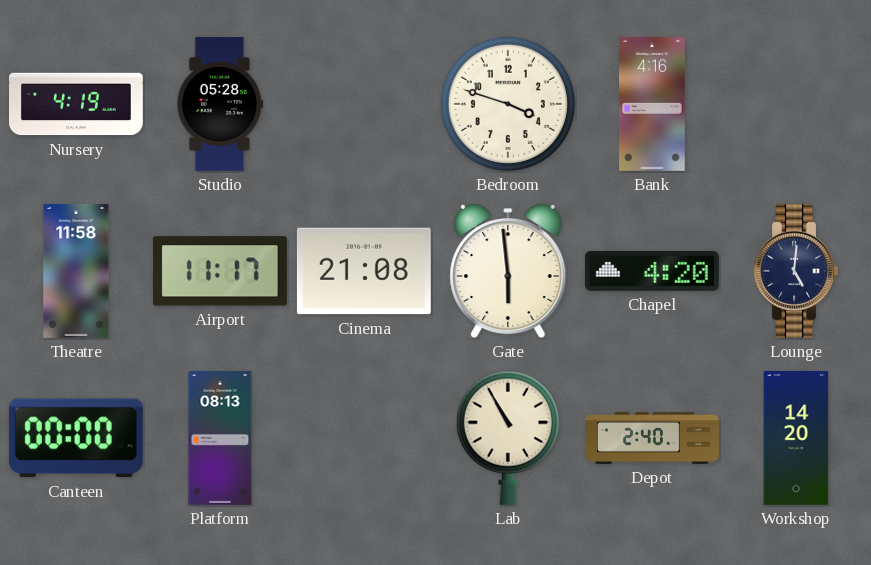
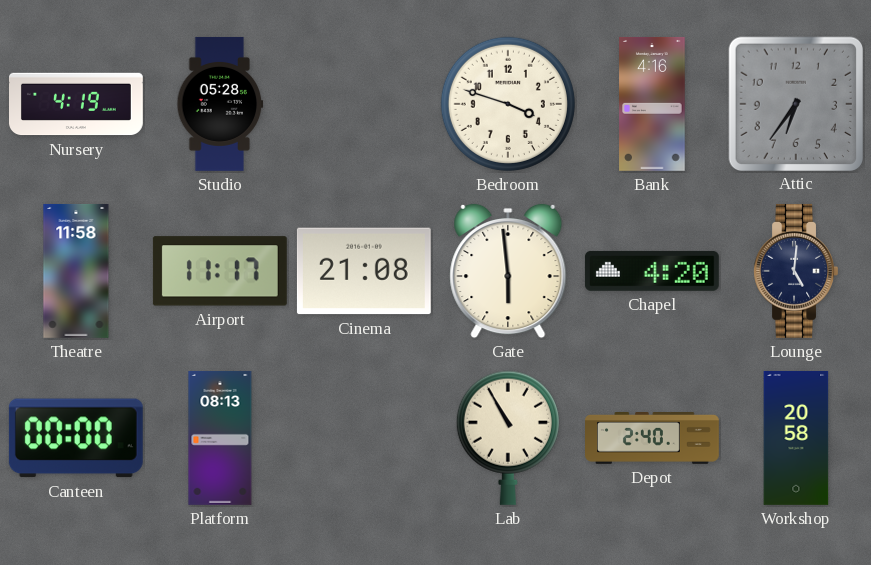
Attic: none -> 6:36 (795, 103)
Workshop: 14:20 -> 20:58 (796, 438)
